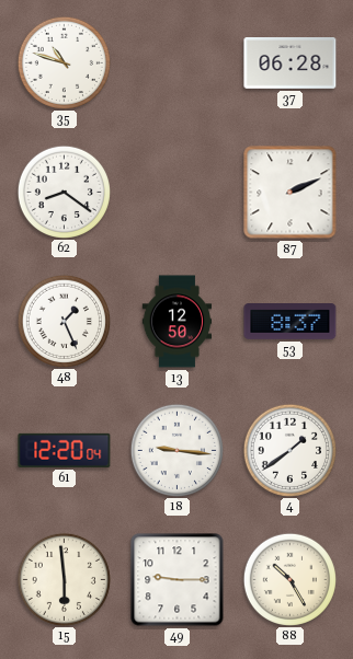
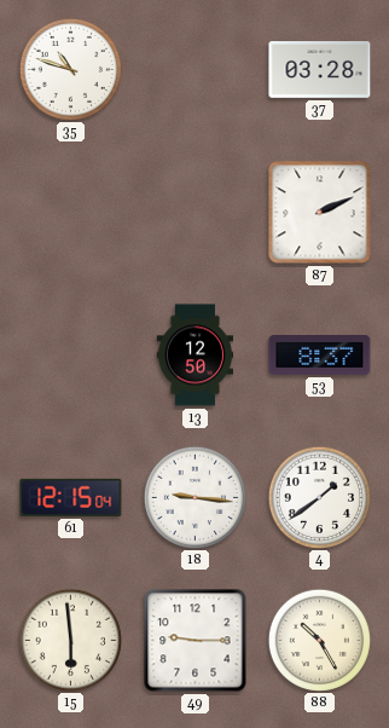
37: 06:28 -> 03:28 (320, 70)
62: 8:21 -> none (64, 192)
48: 1:26 -> none (64, 321)
61: 12:20 -> 12:15 (71, 497)
